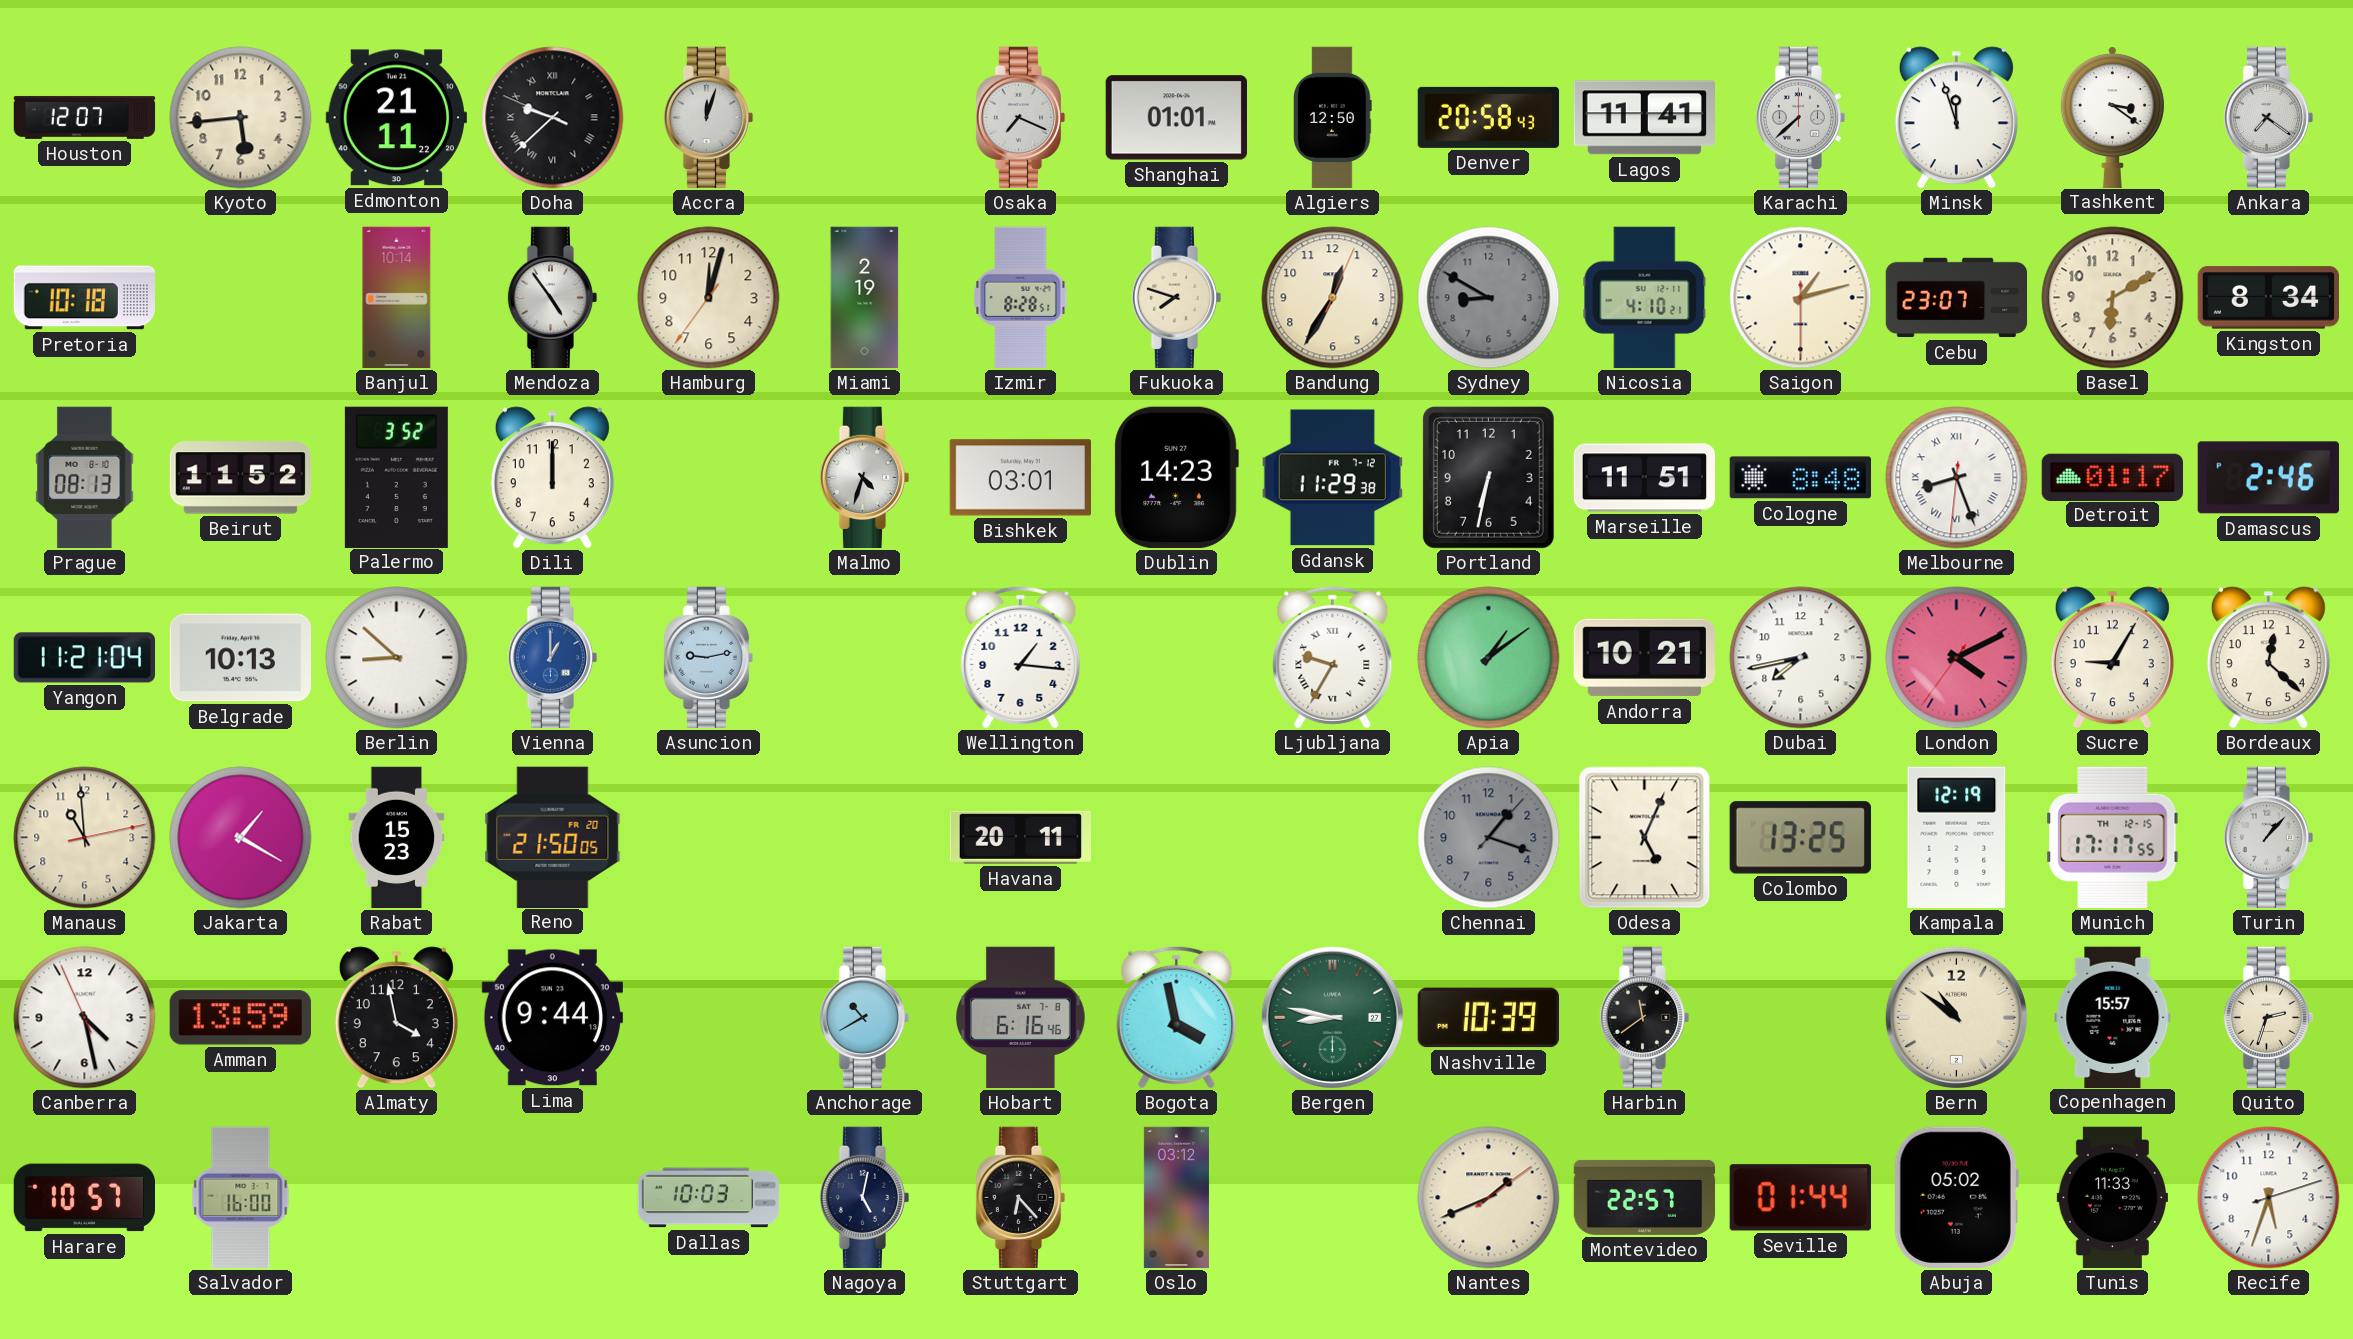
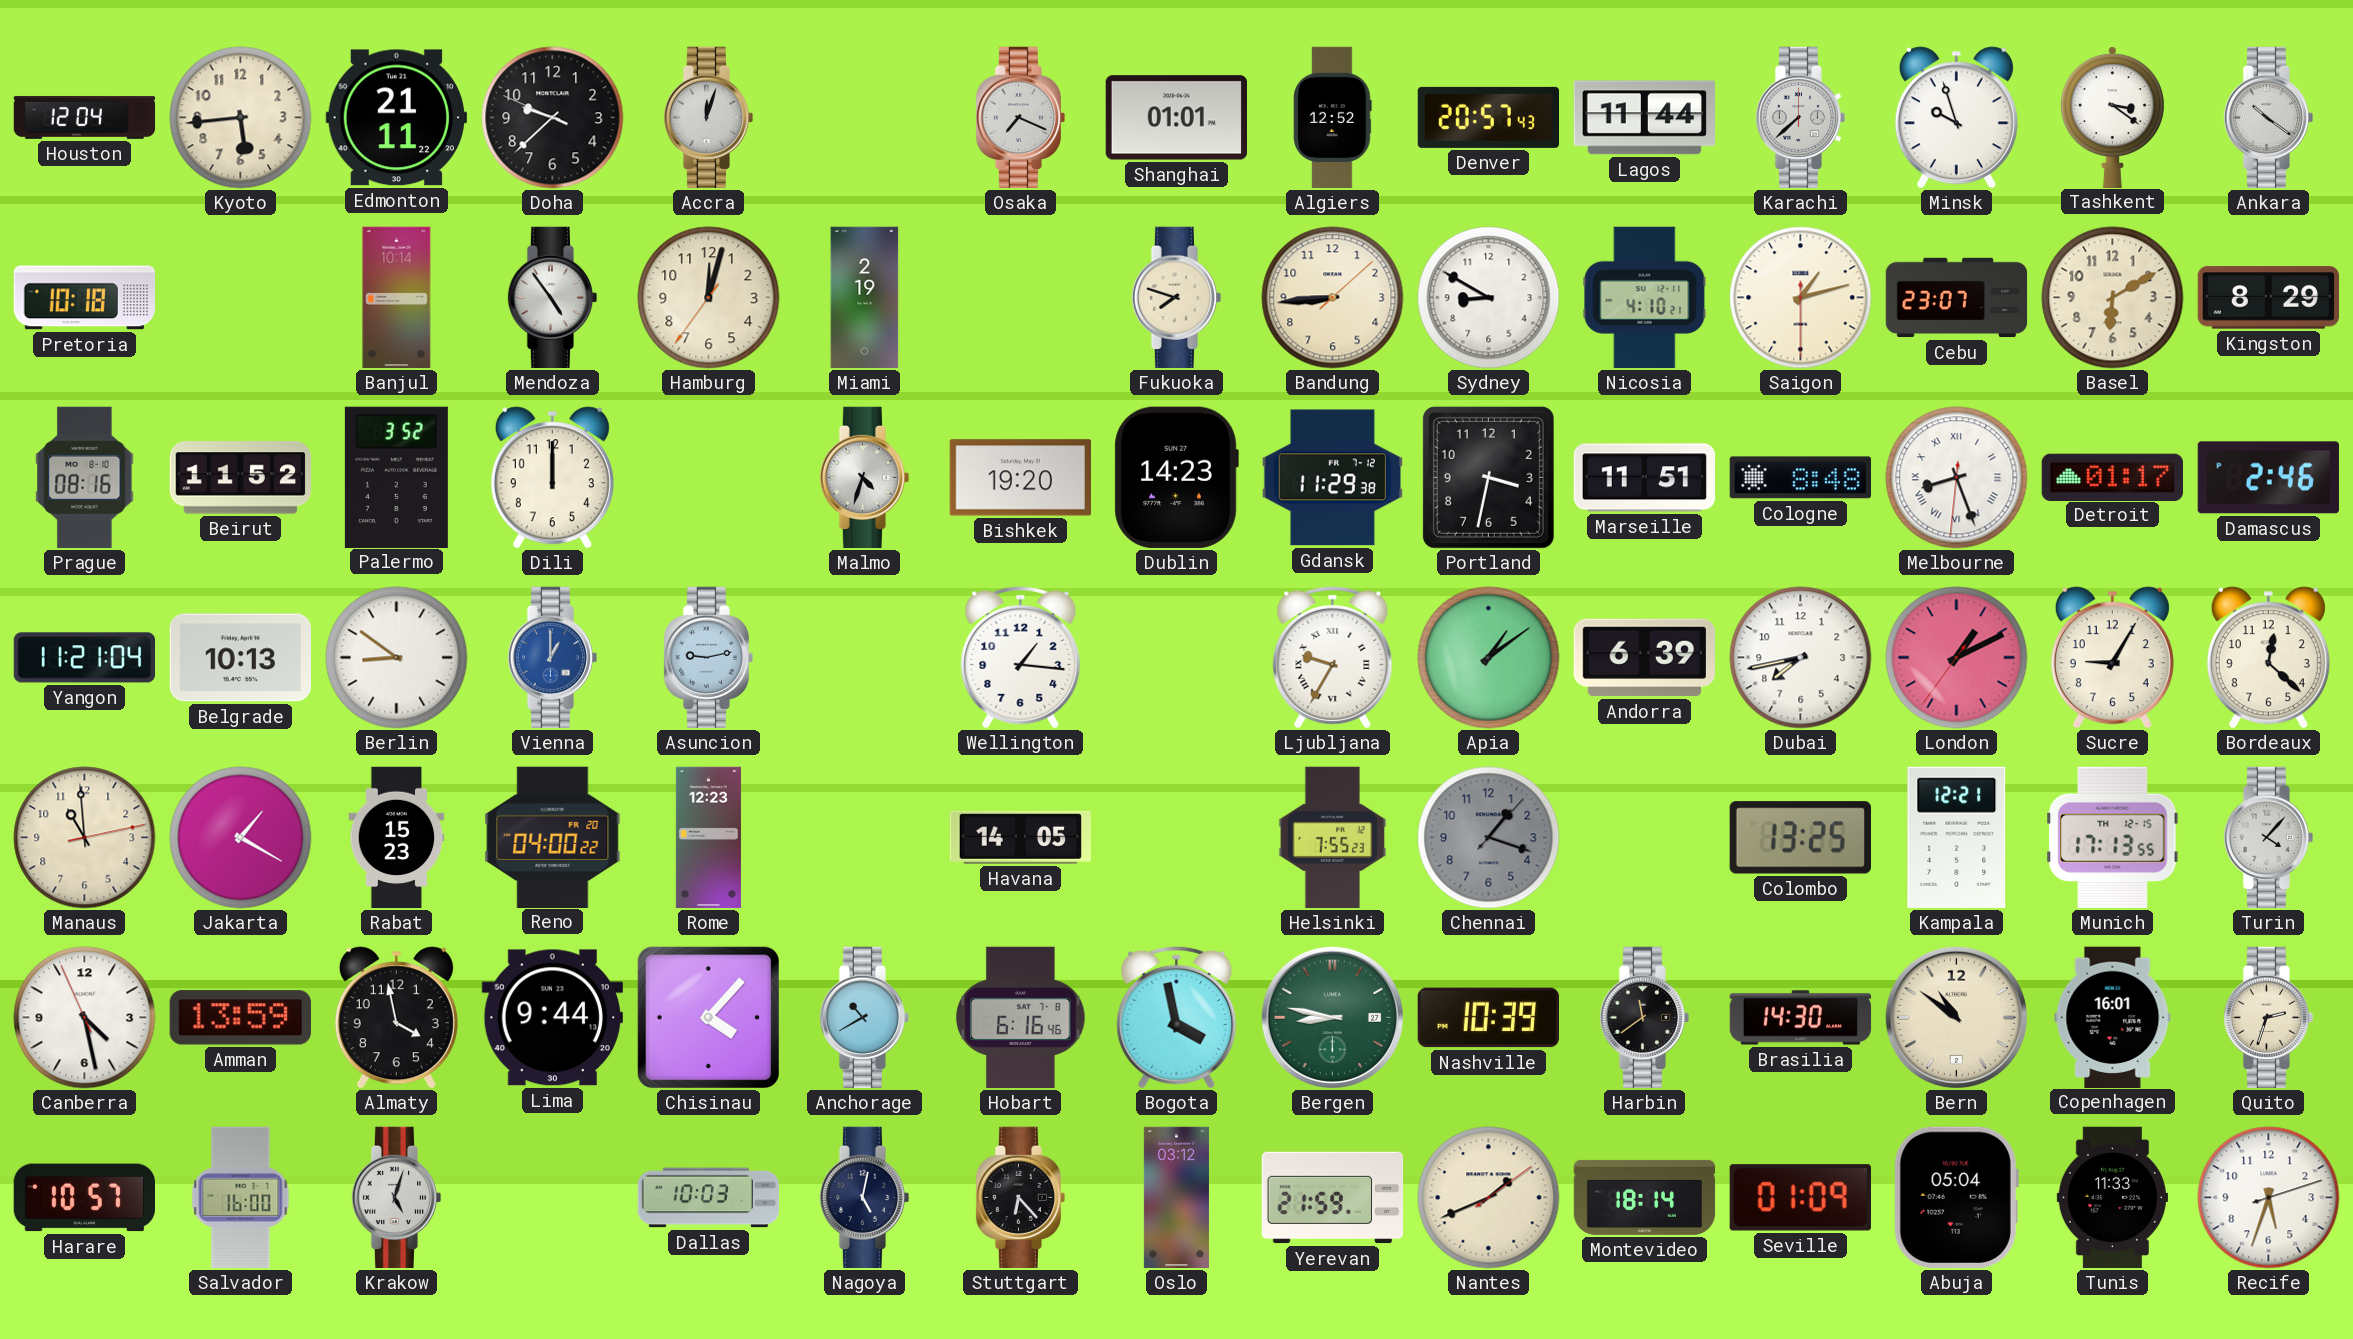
Houston: 12:07 -> 12:04 (85, 118)
Doha numerals: Roman -> Arabic (553, 118)
Algiers: 12:50 -> 12:52 (1333, 118)
Denver: 20:58 -> 20:57 (1489, 117)
Lagos: 11:41 -> 11:44 (1644, 118)
Minsk: 11:57 -> 9:57 (1956, 118)
Ankara: 7:21 -> 10:21 (2269, 118)
Izmir: 8:28 -> none (1021, 298)
Bandung: 12:35 -> 8:44 (1333, 298)
Sydney dial: grey -> white (1489, 298)
Kingston: 8:34 -> 8:29 (2268, 298)
Prague: 08:13 -> 08:16 (85, 478)
Bishkek: 03:01 -> 19:20 (1020, 478)
Portland: 6:32 -> 3:32 (1488, 477)
Berlin: 8:52 -> 8:51 (397, 658)
Andorra: 10:21 -> 6:39 (1644, 658)
London: 4:10 -> 1:10 (1957, 658)
Reno: 21:50 -> 04:00 (553, 837)
Rome: none -> 12:23 (708, 838)
Havana: 20:11 -> 14:05 (1020, 837)
Helsinki: none -> 7:55 (1333, 838)
Odesa: 5:04 -> none (1645, 838)
Kampala: 12:19 -> 12:21 (1957, 837)
Munich: 17:17 -> 17:13 (2113, 837)
Turin: 1:07 -> 4:07 (2269, 838)
Chisinau: none -> 4:07 (708, 1017)
Brasilia: none -> 14:30 (1801, 1018)
Copenhagen: 15:57 -> 16:01 (2113, 1017)
Krakow: none -> 5:03 (397, 1198)
Yerevan: none -> 21:59 (1333, 1198)
Montevideo: 22:57 -> 18:14 (1645, 1197)
Seville: 01:44 -> 01:09 (1800, 1198)
Abuja: 05:02 -> 05:04 (1956, 1197)
